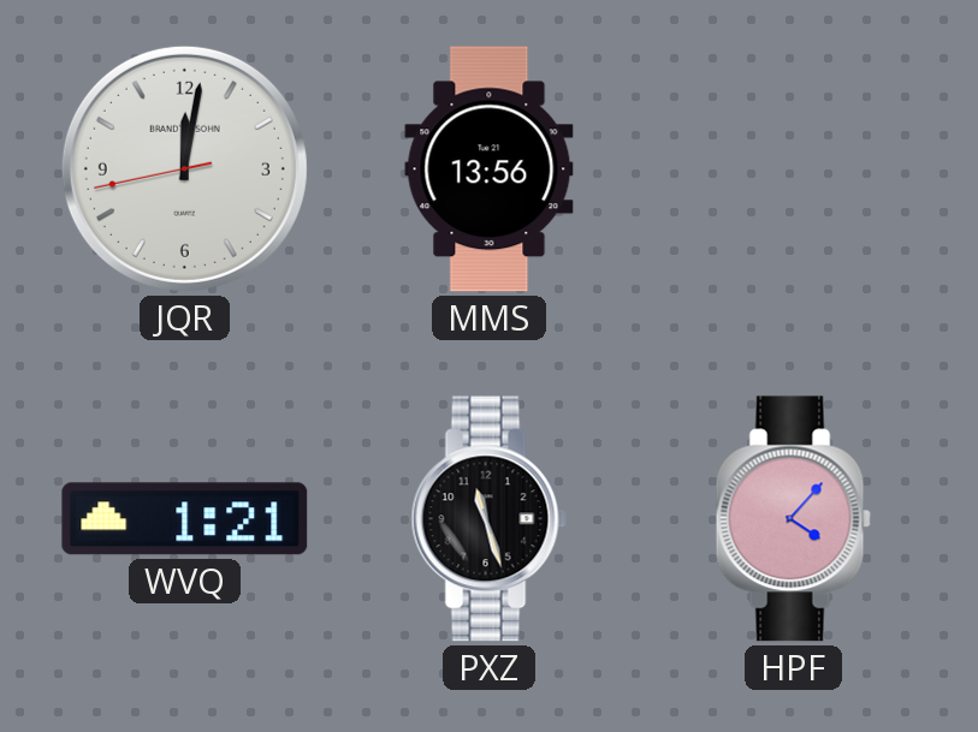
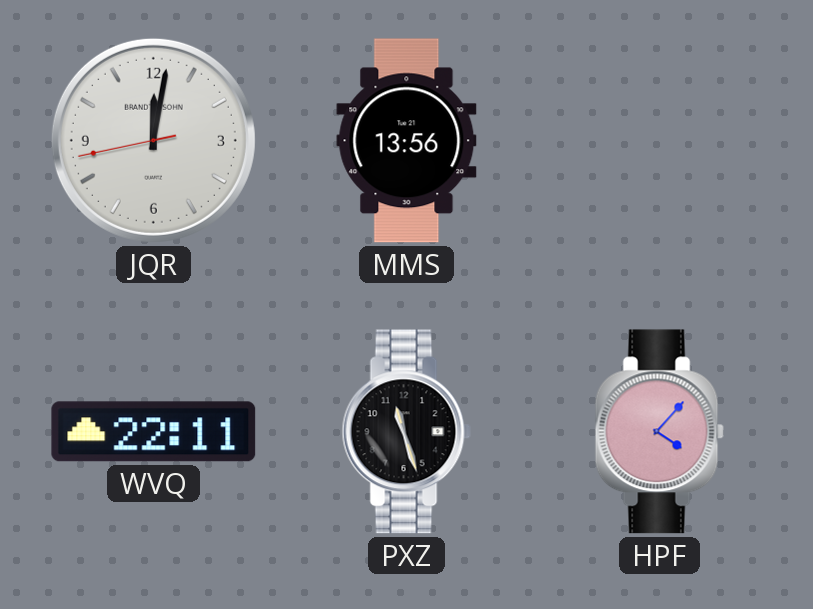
WVQ: 1:21 -> 22:11 (154, 432)
